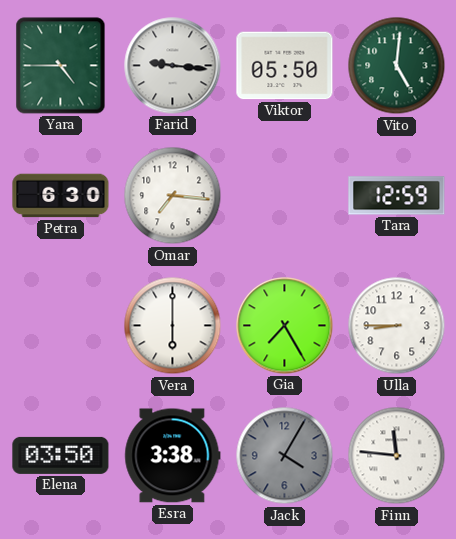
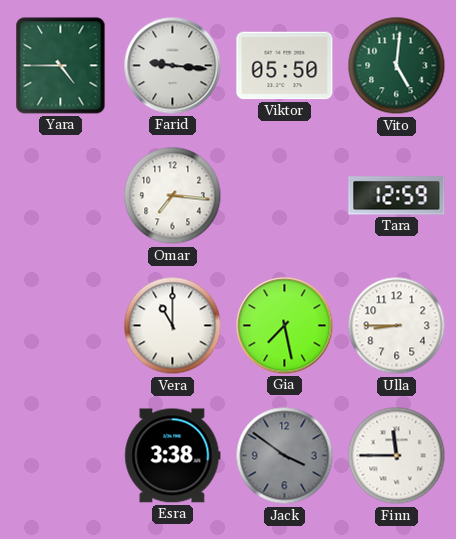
Petra: 6:30 -> none (61, 196)
Vera: 6:00 -> 11:00 (173, 326)
Gia: 7:25 -> 7:28 (285, 326)
Elena: 03:50 -> none (61, 455)
Jack: 4:05 -> 3:51 (285, 456)
Finn: 11:46 -> 11:45 (397, 456)
